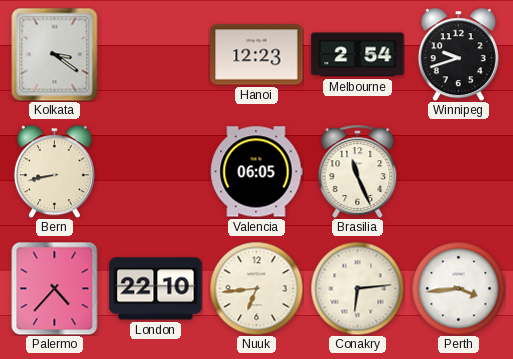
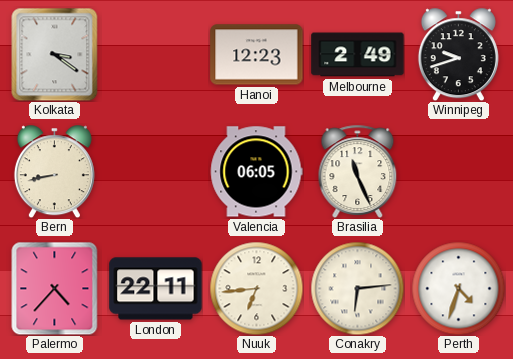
Melbourne: 2:54 -> 2:49 (358, 55)
London: 22:10 -> 22:11 (156, 289)
Perth: 3:44 -> 4:33 (458, 288)
